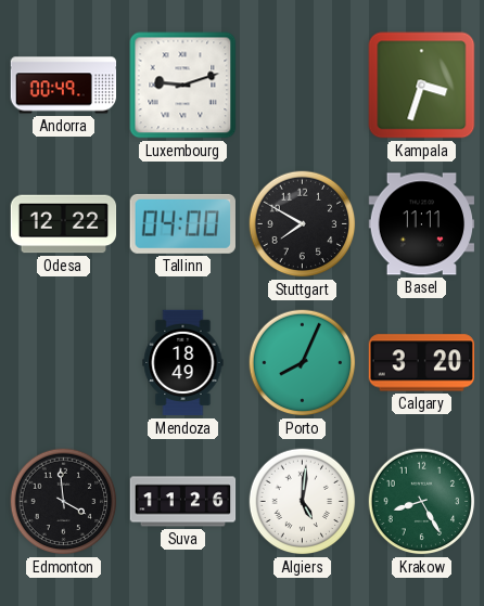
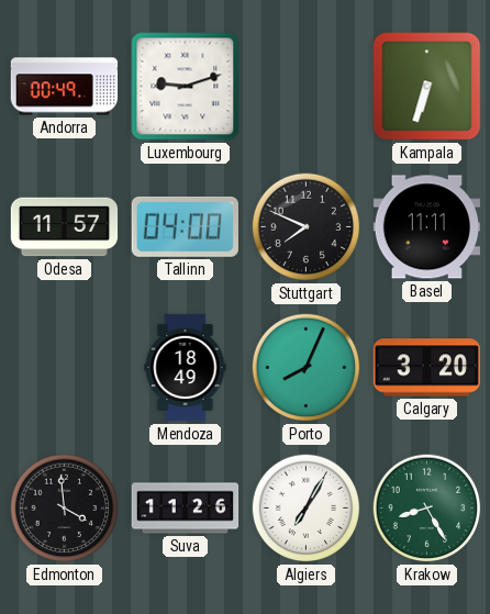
Kampala: 3:33 -> 6:33 (427, 87)
Odesa: 12:22 -> 11:57 (65, 227)
Stuttgart: 7:50 -> 7:49 (307, 227)
Algiers: 5:01 -> 7:05 (307, 509)
